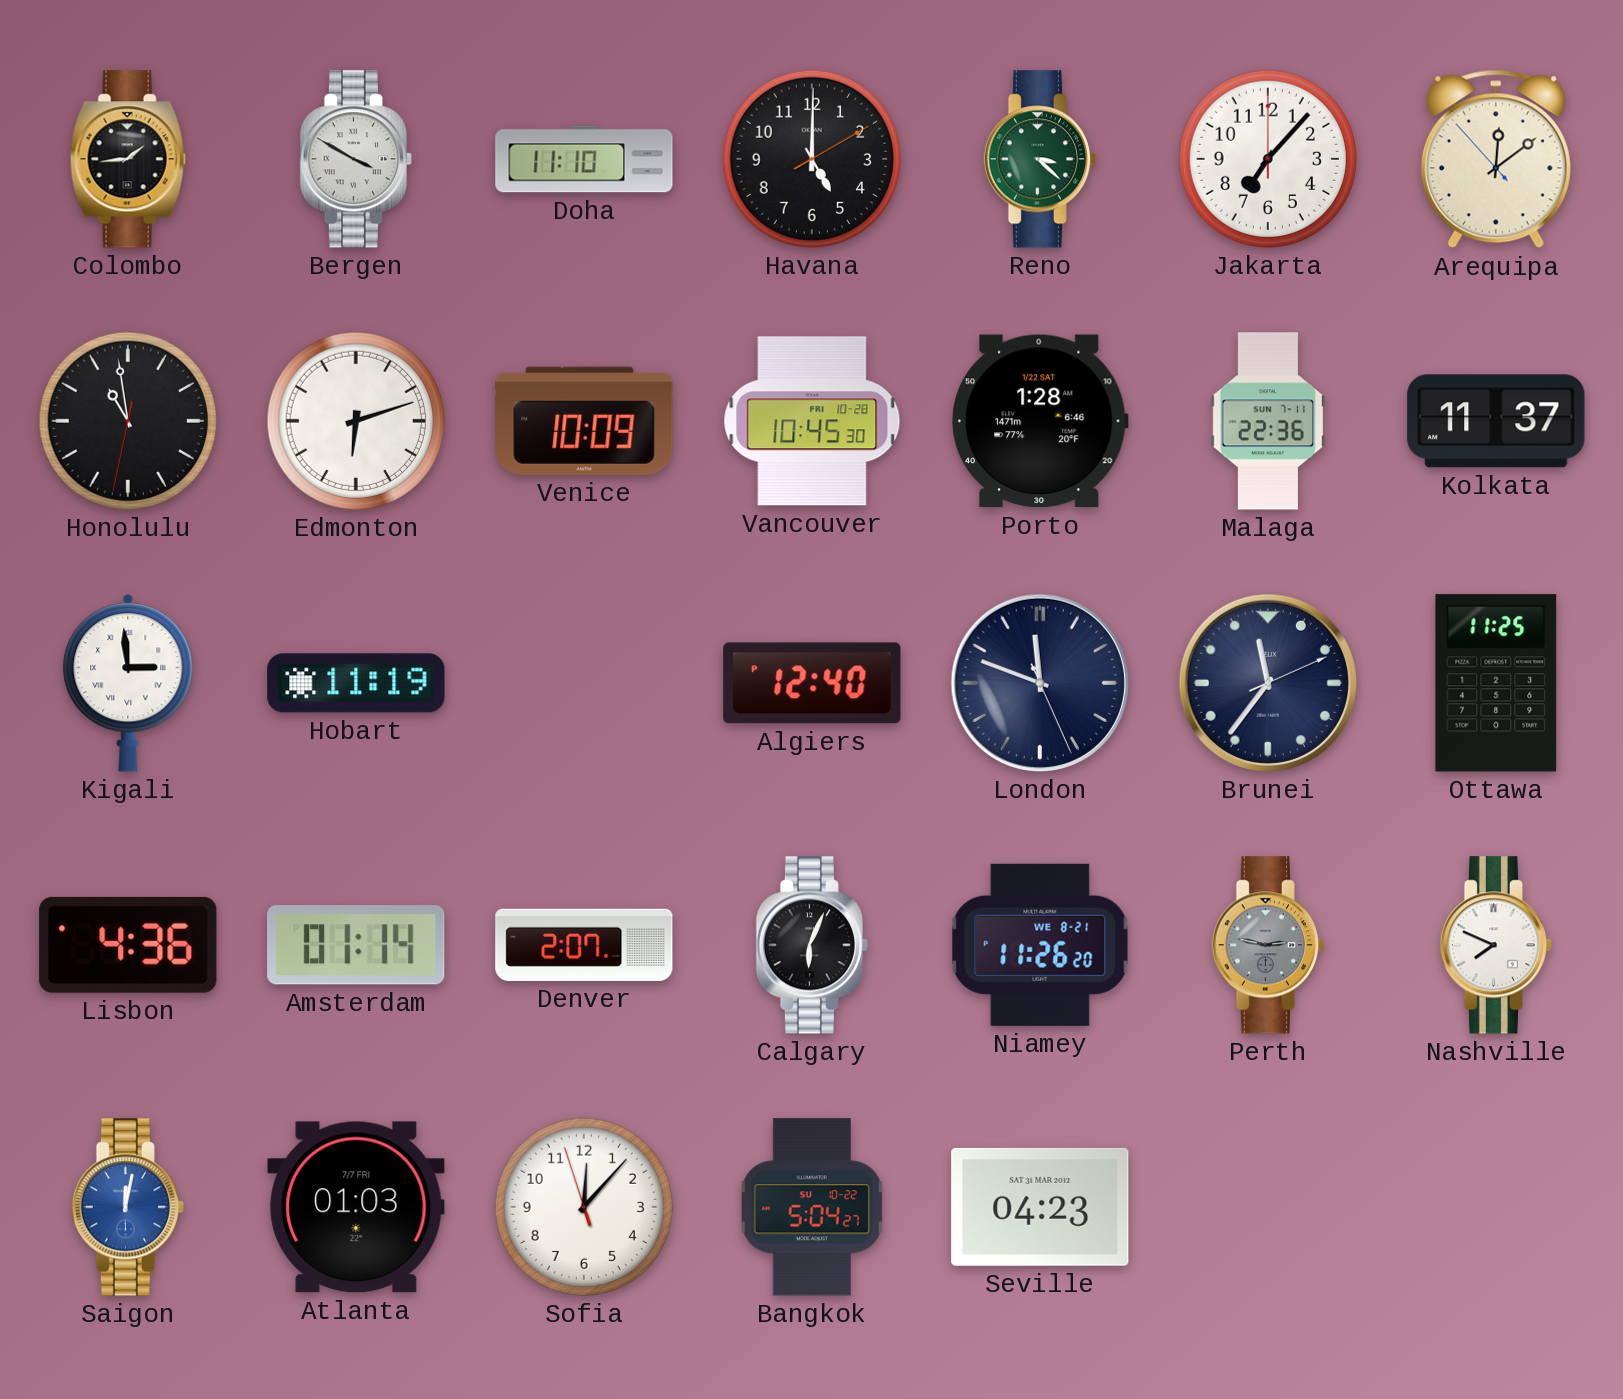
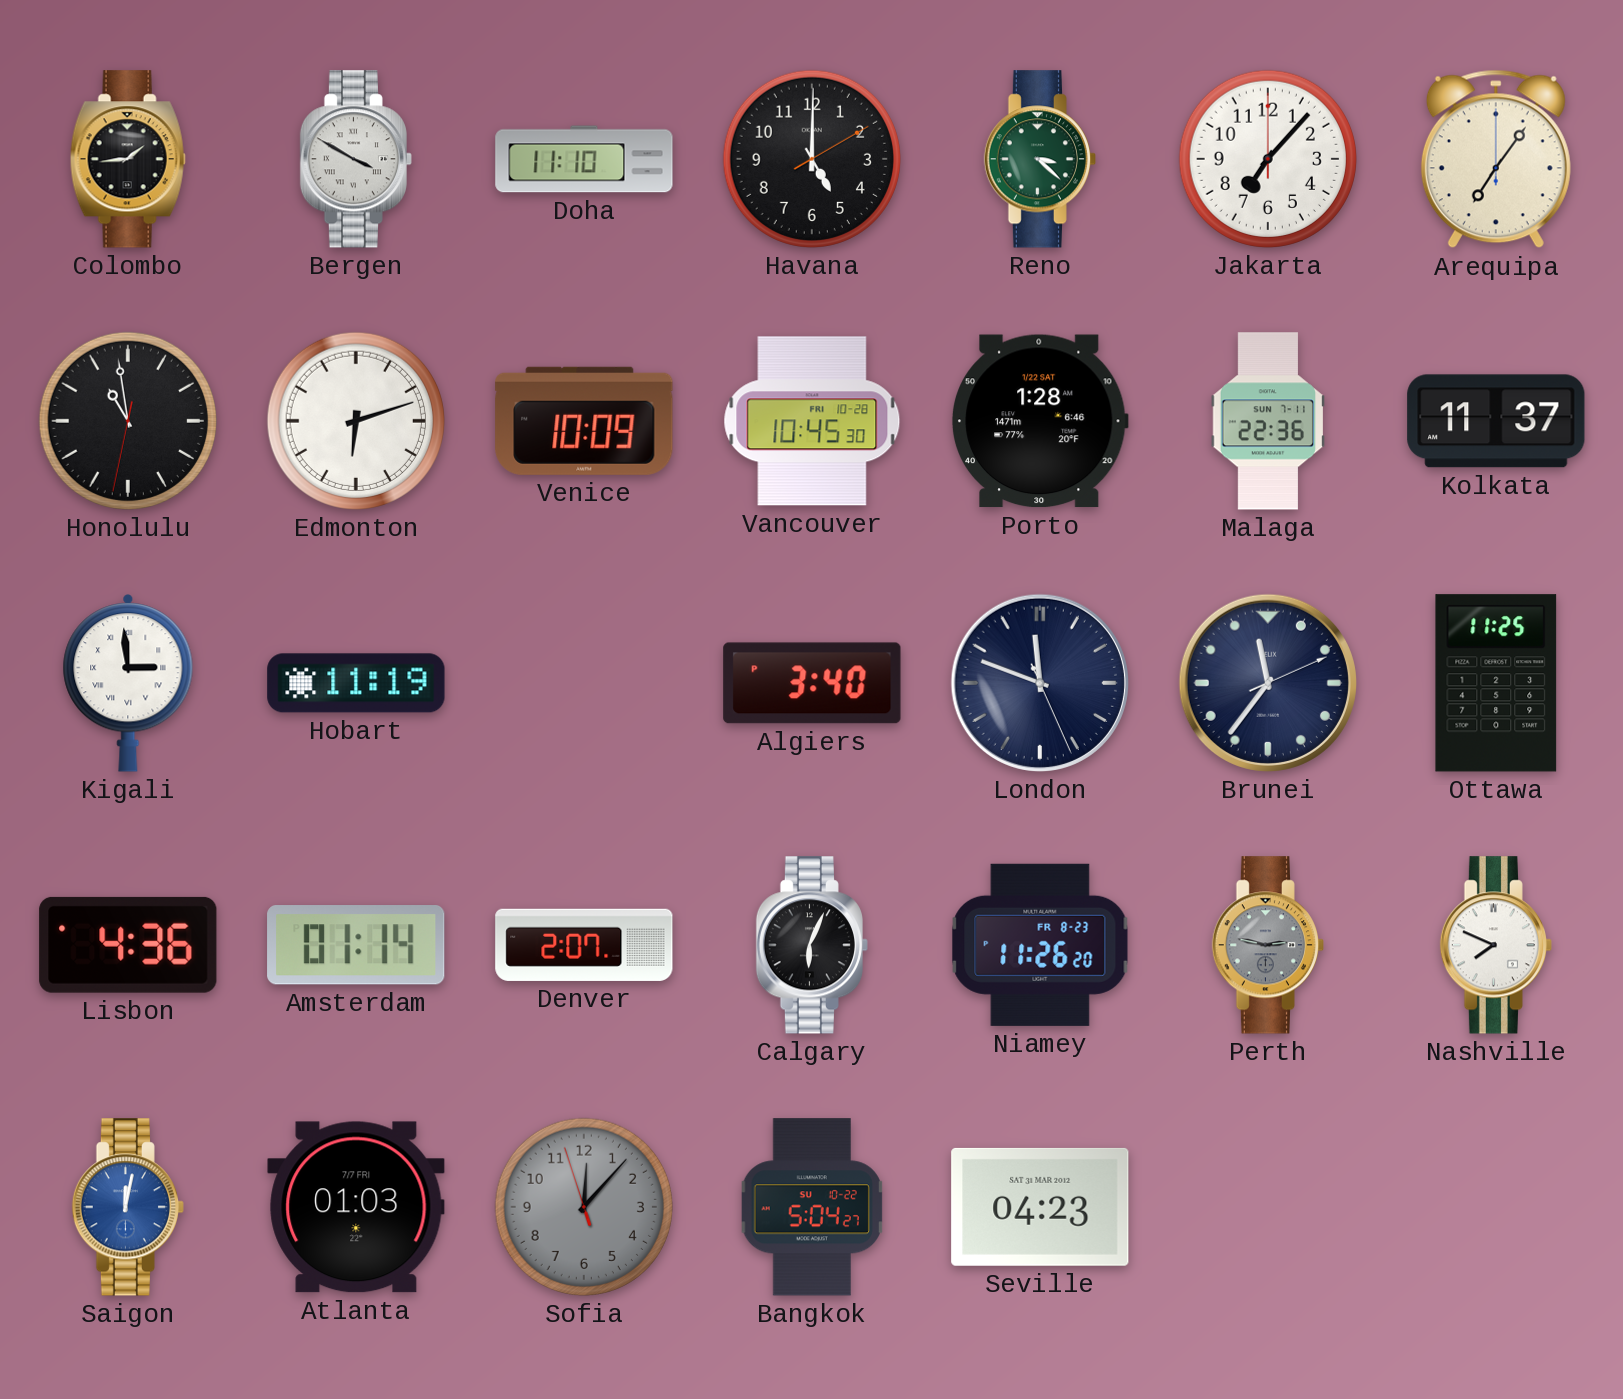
Arequipa: 12:08 -> 7:06 (1496, 159)
Algiers: 12:40 -> 3:40 (812, 683)
Niamey date: WE 8-21 -> FR 8-23 (1040, 945)
Sofia dial: white -> grey (584, 1207)
